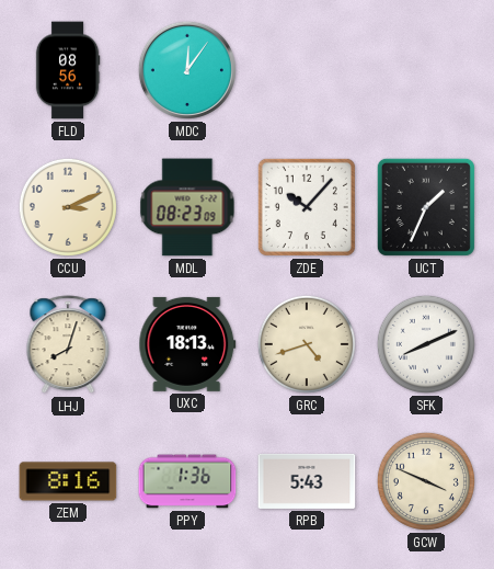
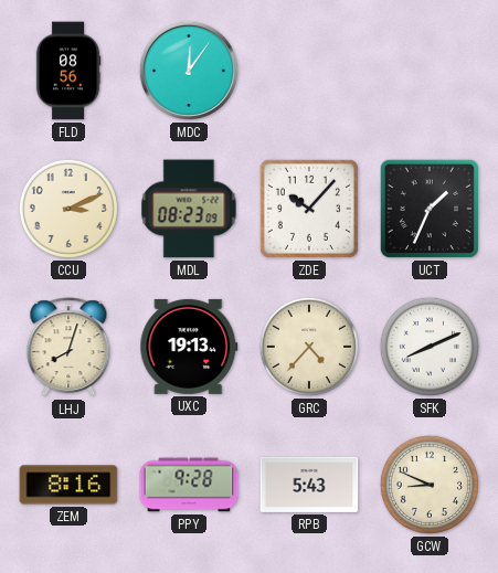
UXC: 18:13 -> 19:13 (189, 347)
GRC: 4:42 -> 4:37 (309, 347)
PPY: 1:36 -> 9:28 (189, 485)
GCW: 3:49 -> 8:49 (430, 485)
